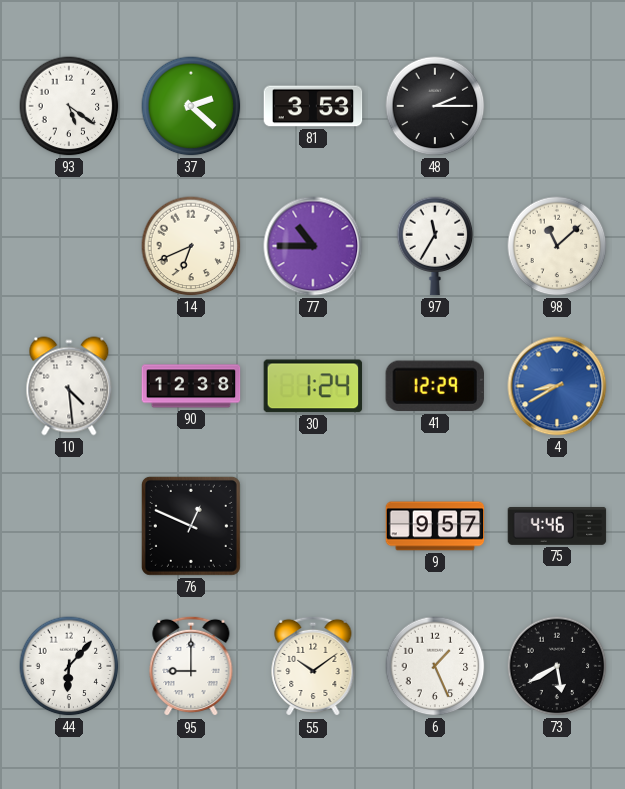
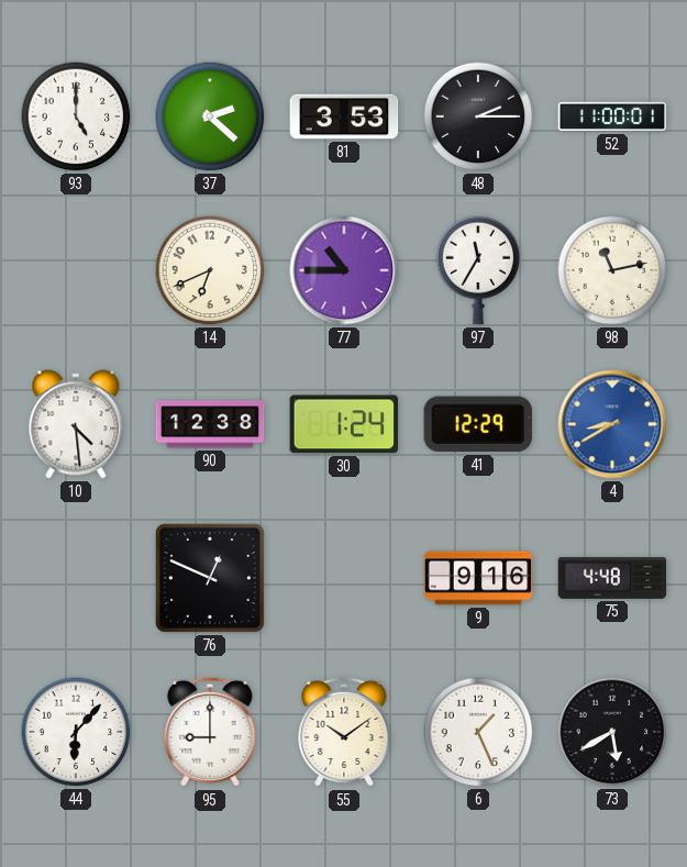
93: 5:21 -> 5:00 (76, 116)
52: none -> 11:00 (612, 116)
98: 11:08 -> 11:13 (612, 270)
9: 9:57 -> 9:16 (478, 578)
75: 4:46 -> 4:48 (612, 578)
